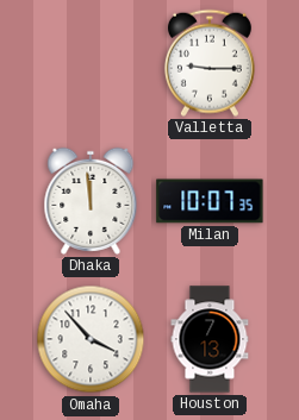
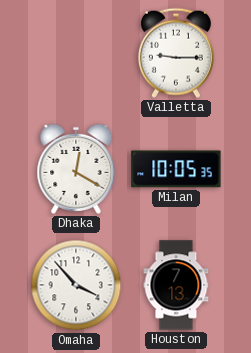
Dhaka: 11:59 -> 12:20 (76, 169)
Milan: 10:07 -> 10:05 (176, 169)
